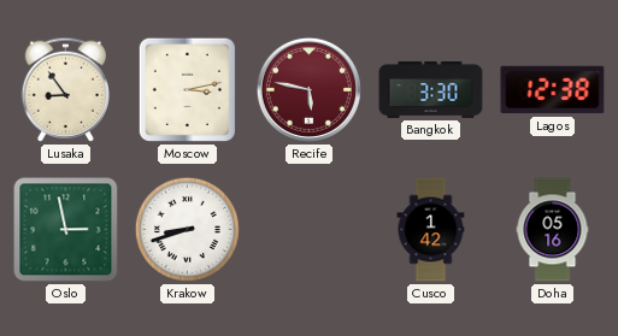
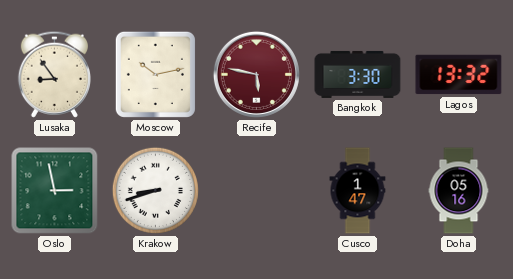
Moscow: 3:13 -> 10:13 (155, 74)
Lagos: 12:38 -> 13:32 (459, 75)
Cusco: 1:42 -> 1:47 (358, 191)
